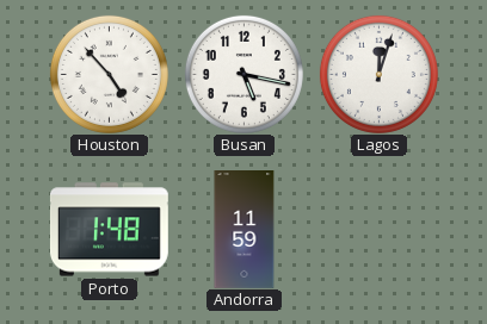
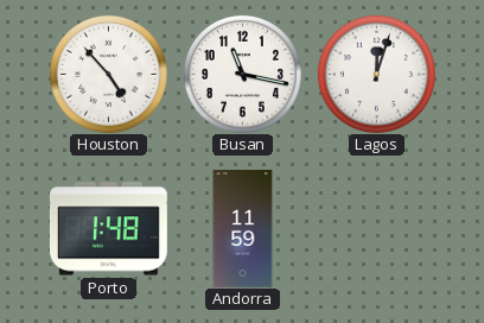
Busan: 5:17 -> 11:17 (242, 74)
